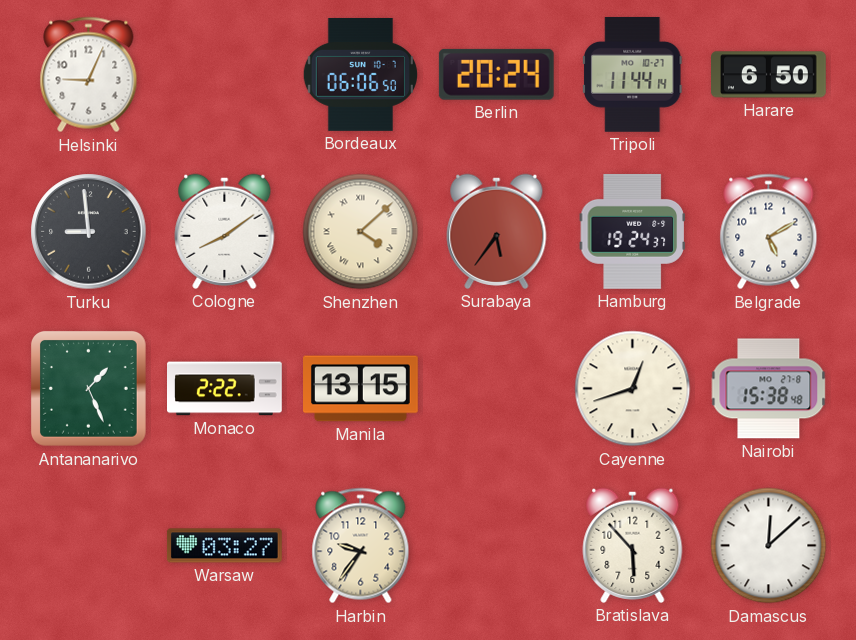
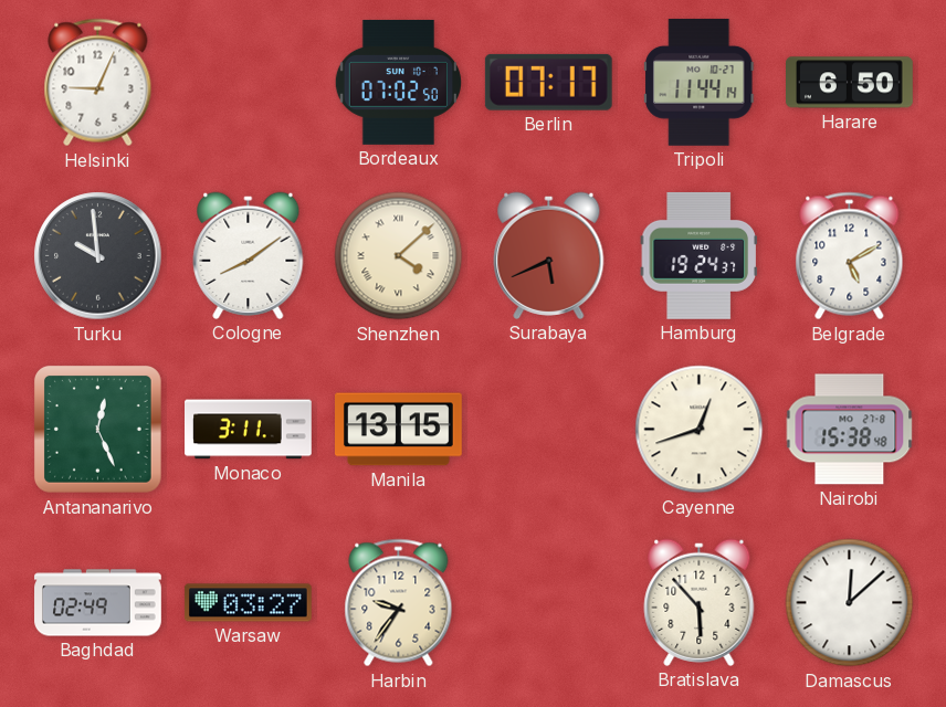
Bordeaux: 06:06 -> 07:02 (398, 82)
Berlin: 20:24 -> 07:17 (548, 82)
Turku: 8:59 -> 9:59 (98, 256)
Surabaya: 5:36 -> 5:41 (549, 255)
Antananarivo: 1:26 -> 12:26 (97, 429)
Monaco: 2:22 -> 3:11 (249, 430)
Baghdad: none -> 02:49 (98, 603)
